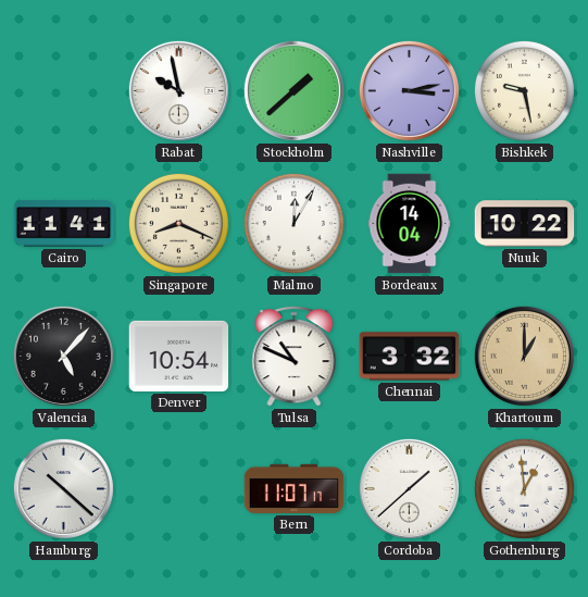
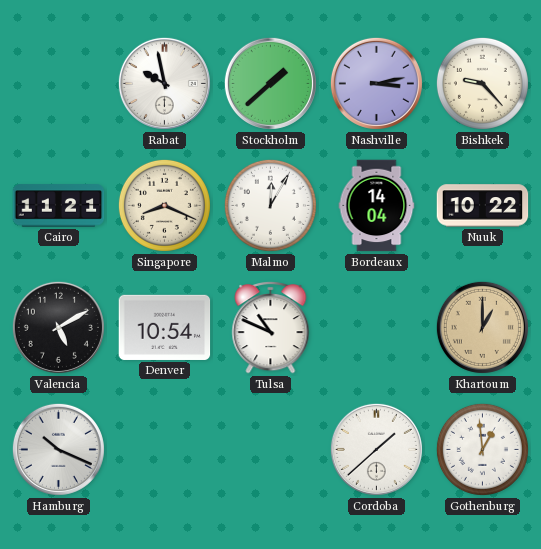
Bishkek: 9:28 -> 9:23 (482, 83)
Cairo: 11:41 -> 11:21 (59, 206)
Valencia: 5:07 -> 5:10 (58, 327)
Chennai: 3:32 -> none (410, 357)
Hamburg: 10:22 -> 10:19 (58, 449)
Bern: 11:07 -> none (295, 488)
